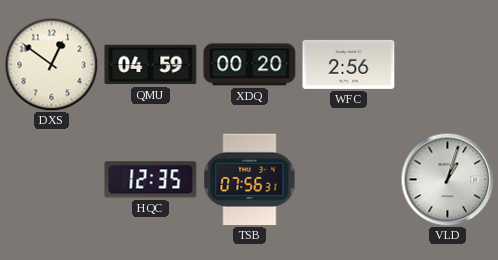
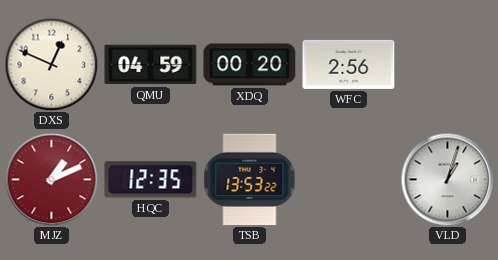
DXS: 12:51 -> 12:49 (51, 64)
MJZ: none -> 1:11 (51, 179)
TSB: 07:56 -> 13:53 (250, 180)
